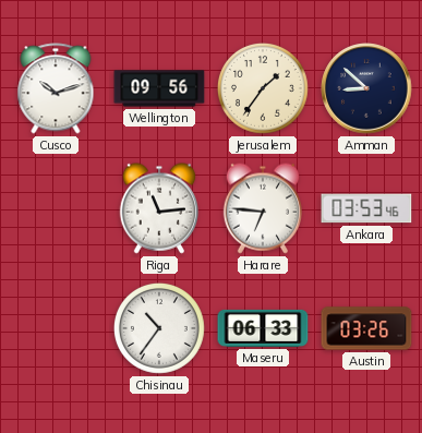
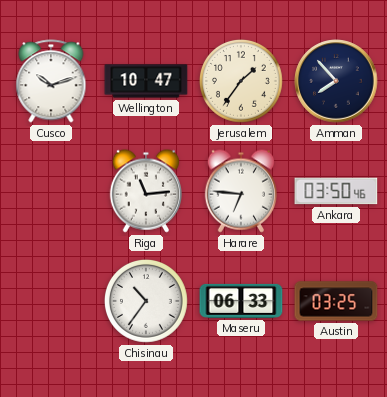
Wellington: 09:56 -> 10:47 (146, 81)
Amman: 8:52 -> 7:53 (336, 81)
Ankara: 03:53 -> 03:50 (336, 191)
Austin: 03:26 -> 03:25 (336, 301)
